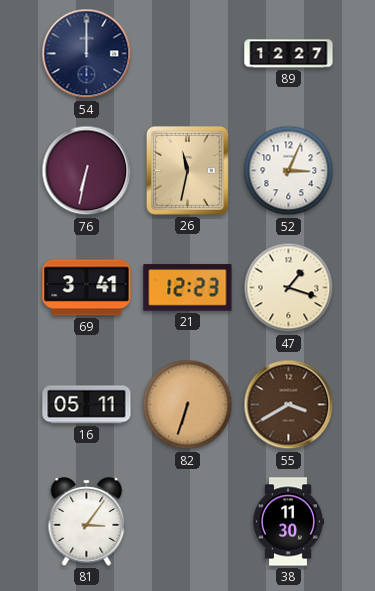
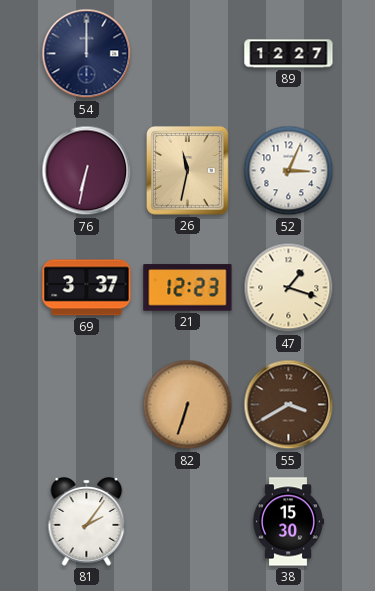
69: 3:41 -> 3:37 (87, 288)
16: 05:11 -> none (87, 405)
81: 3:06 -> 2:06 (87, 522)
38: 11:30 -> 15:30 (287, 522)
